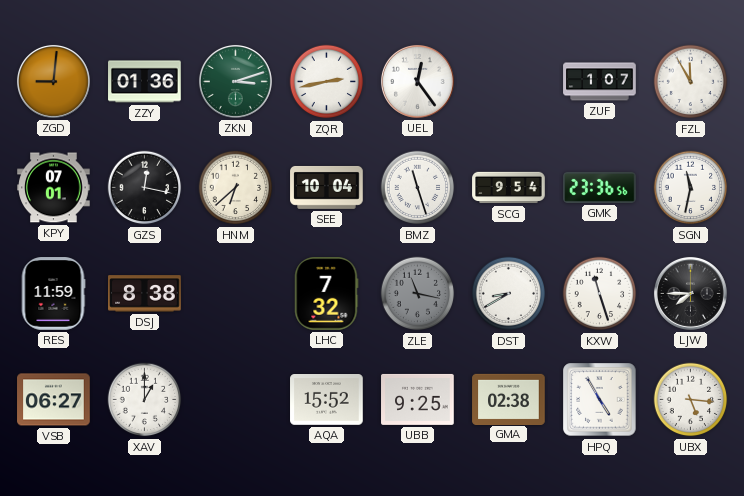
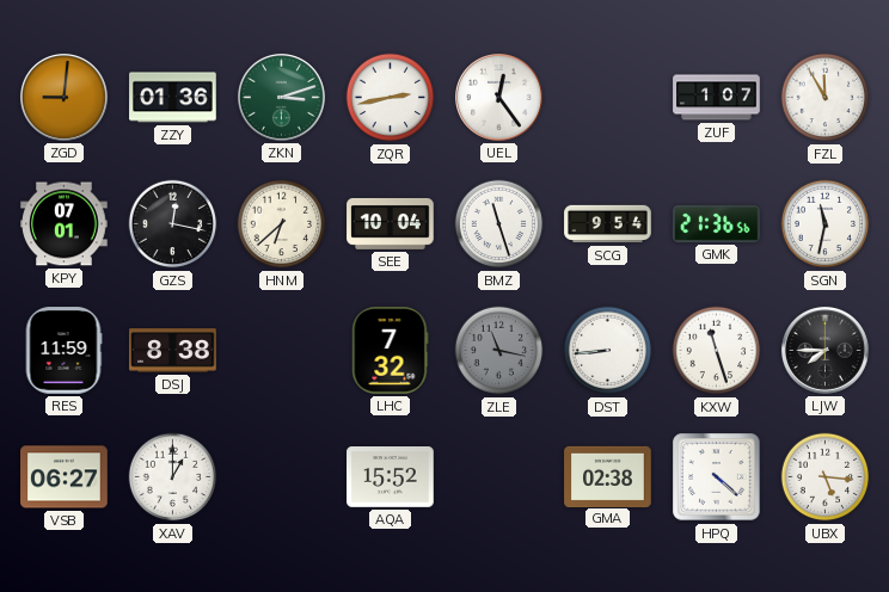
GMK: 23:36 -> 21:36 (717, 223)
DST: 8:40 -> 8:44 (608, 351)
UBB: 9:25 -> none (418, 399)
HPQ: 4:55 -> 4:22 (717, 477)
